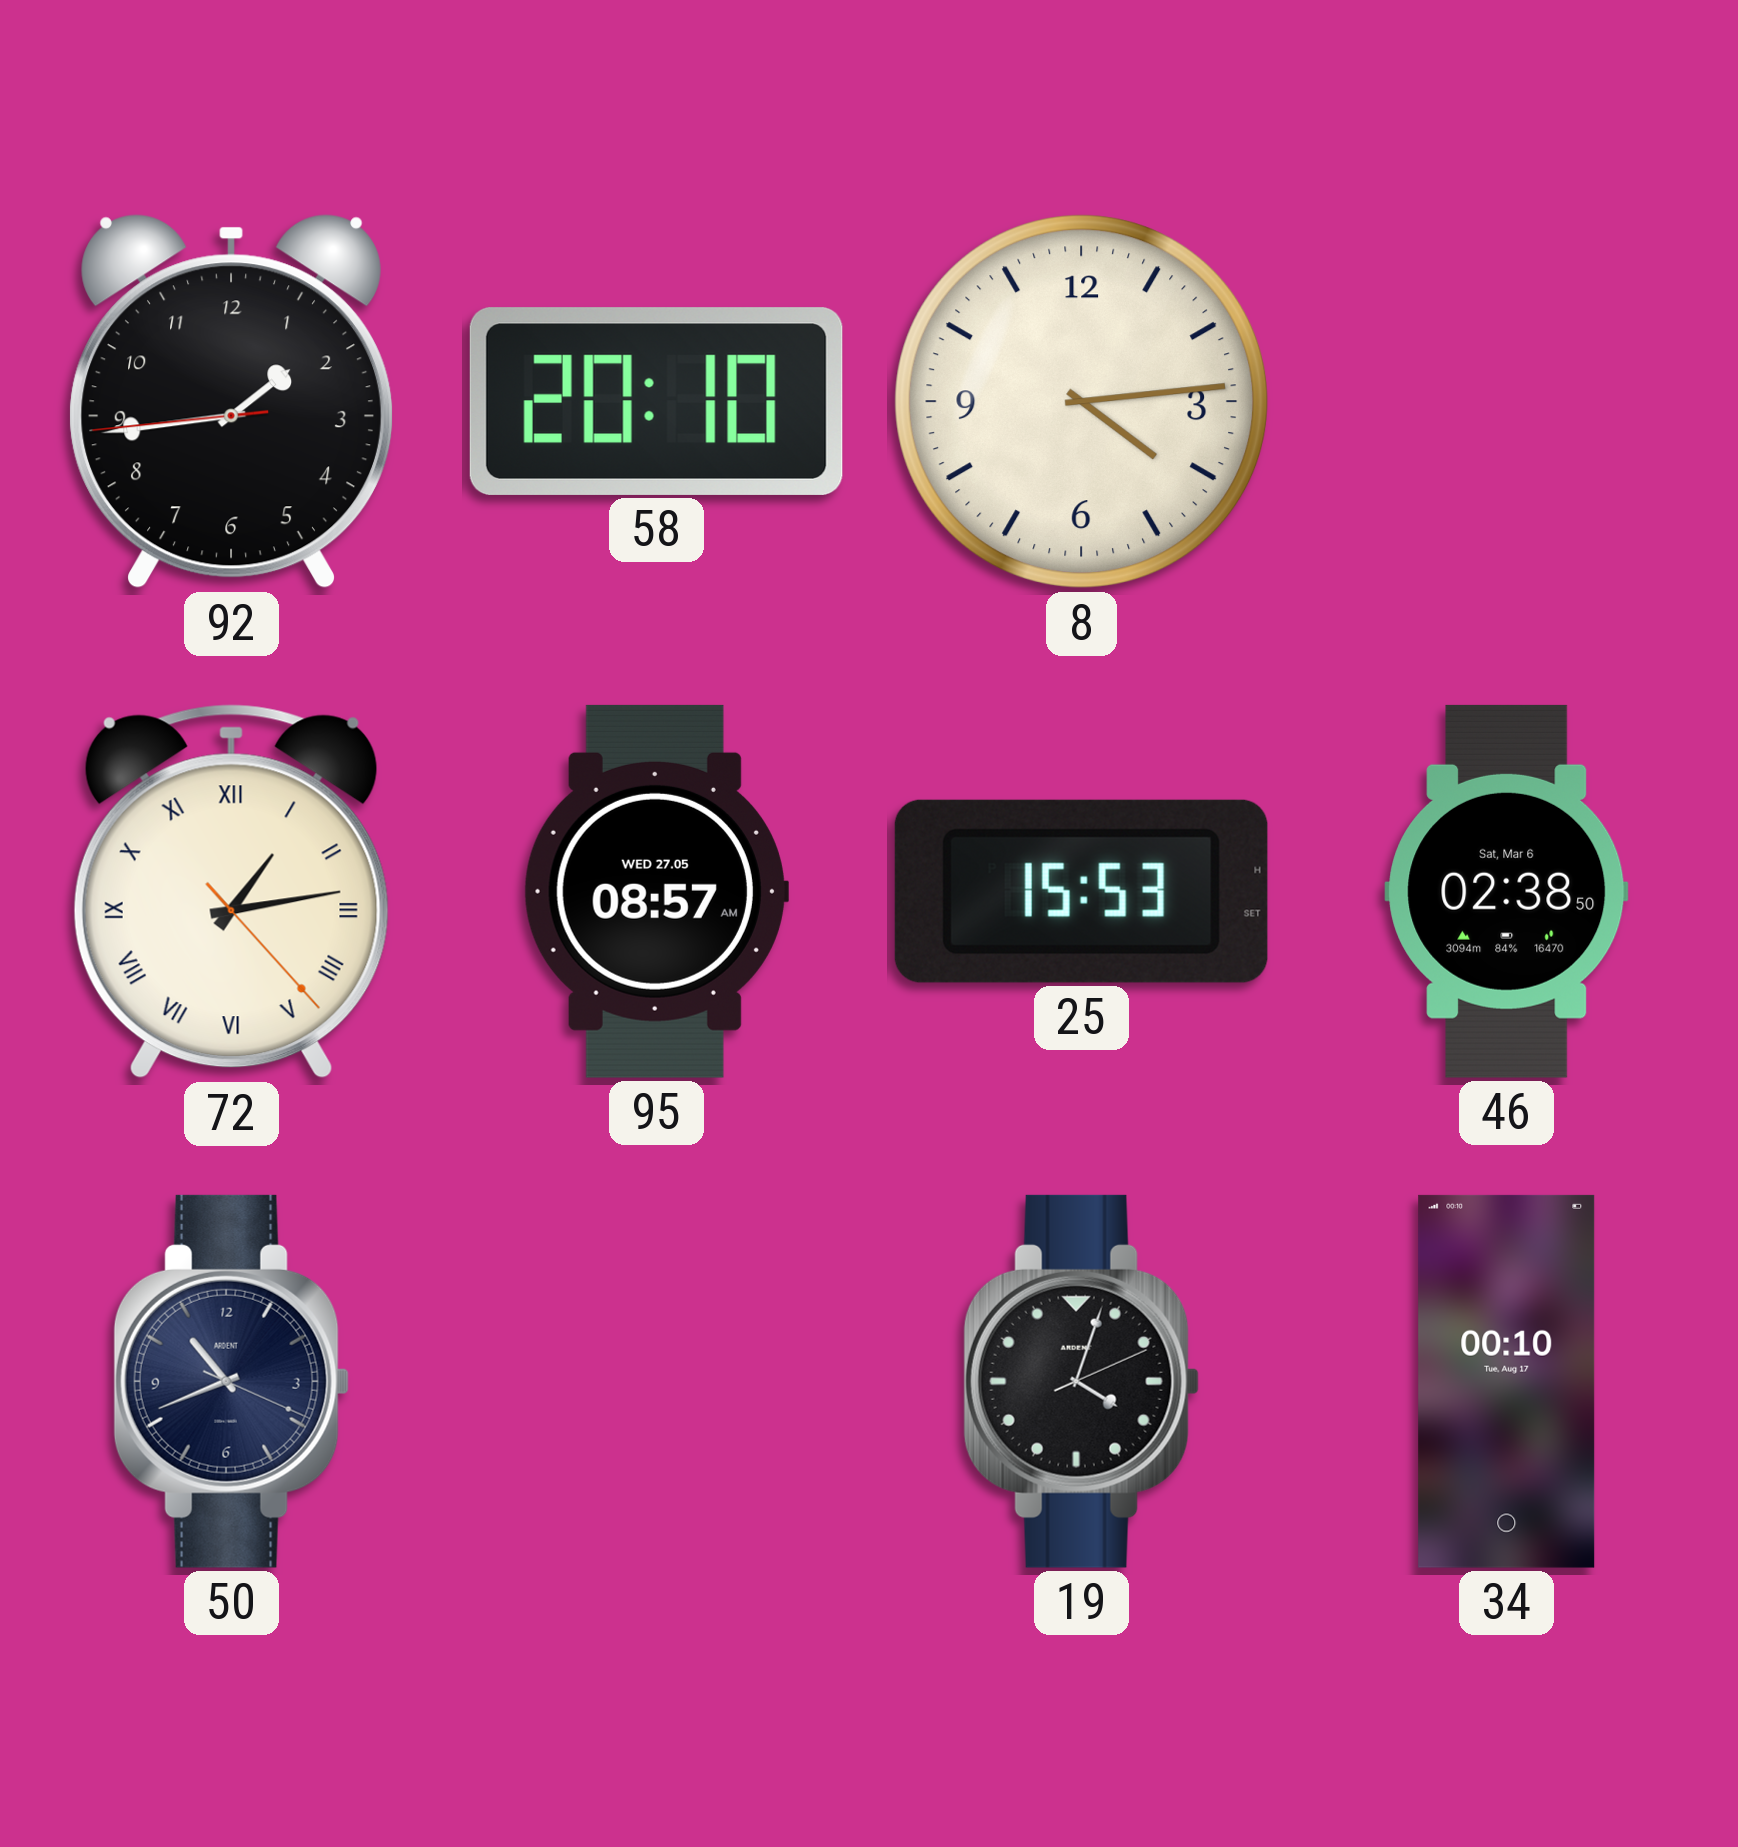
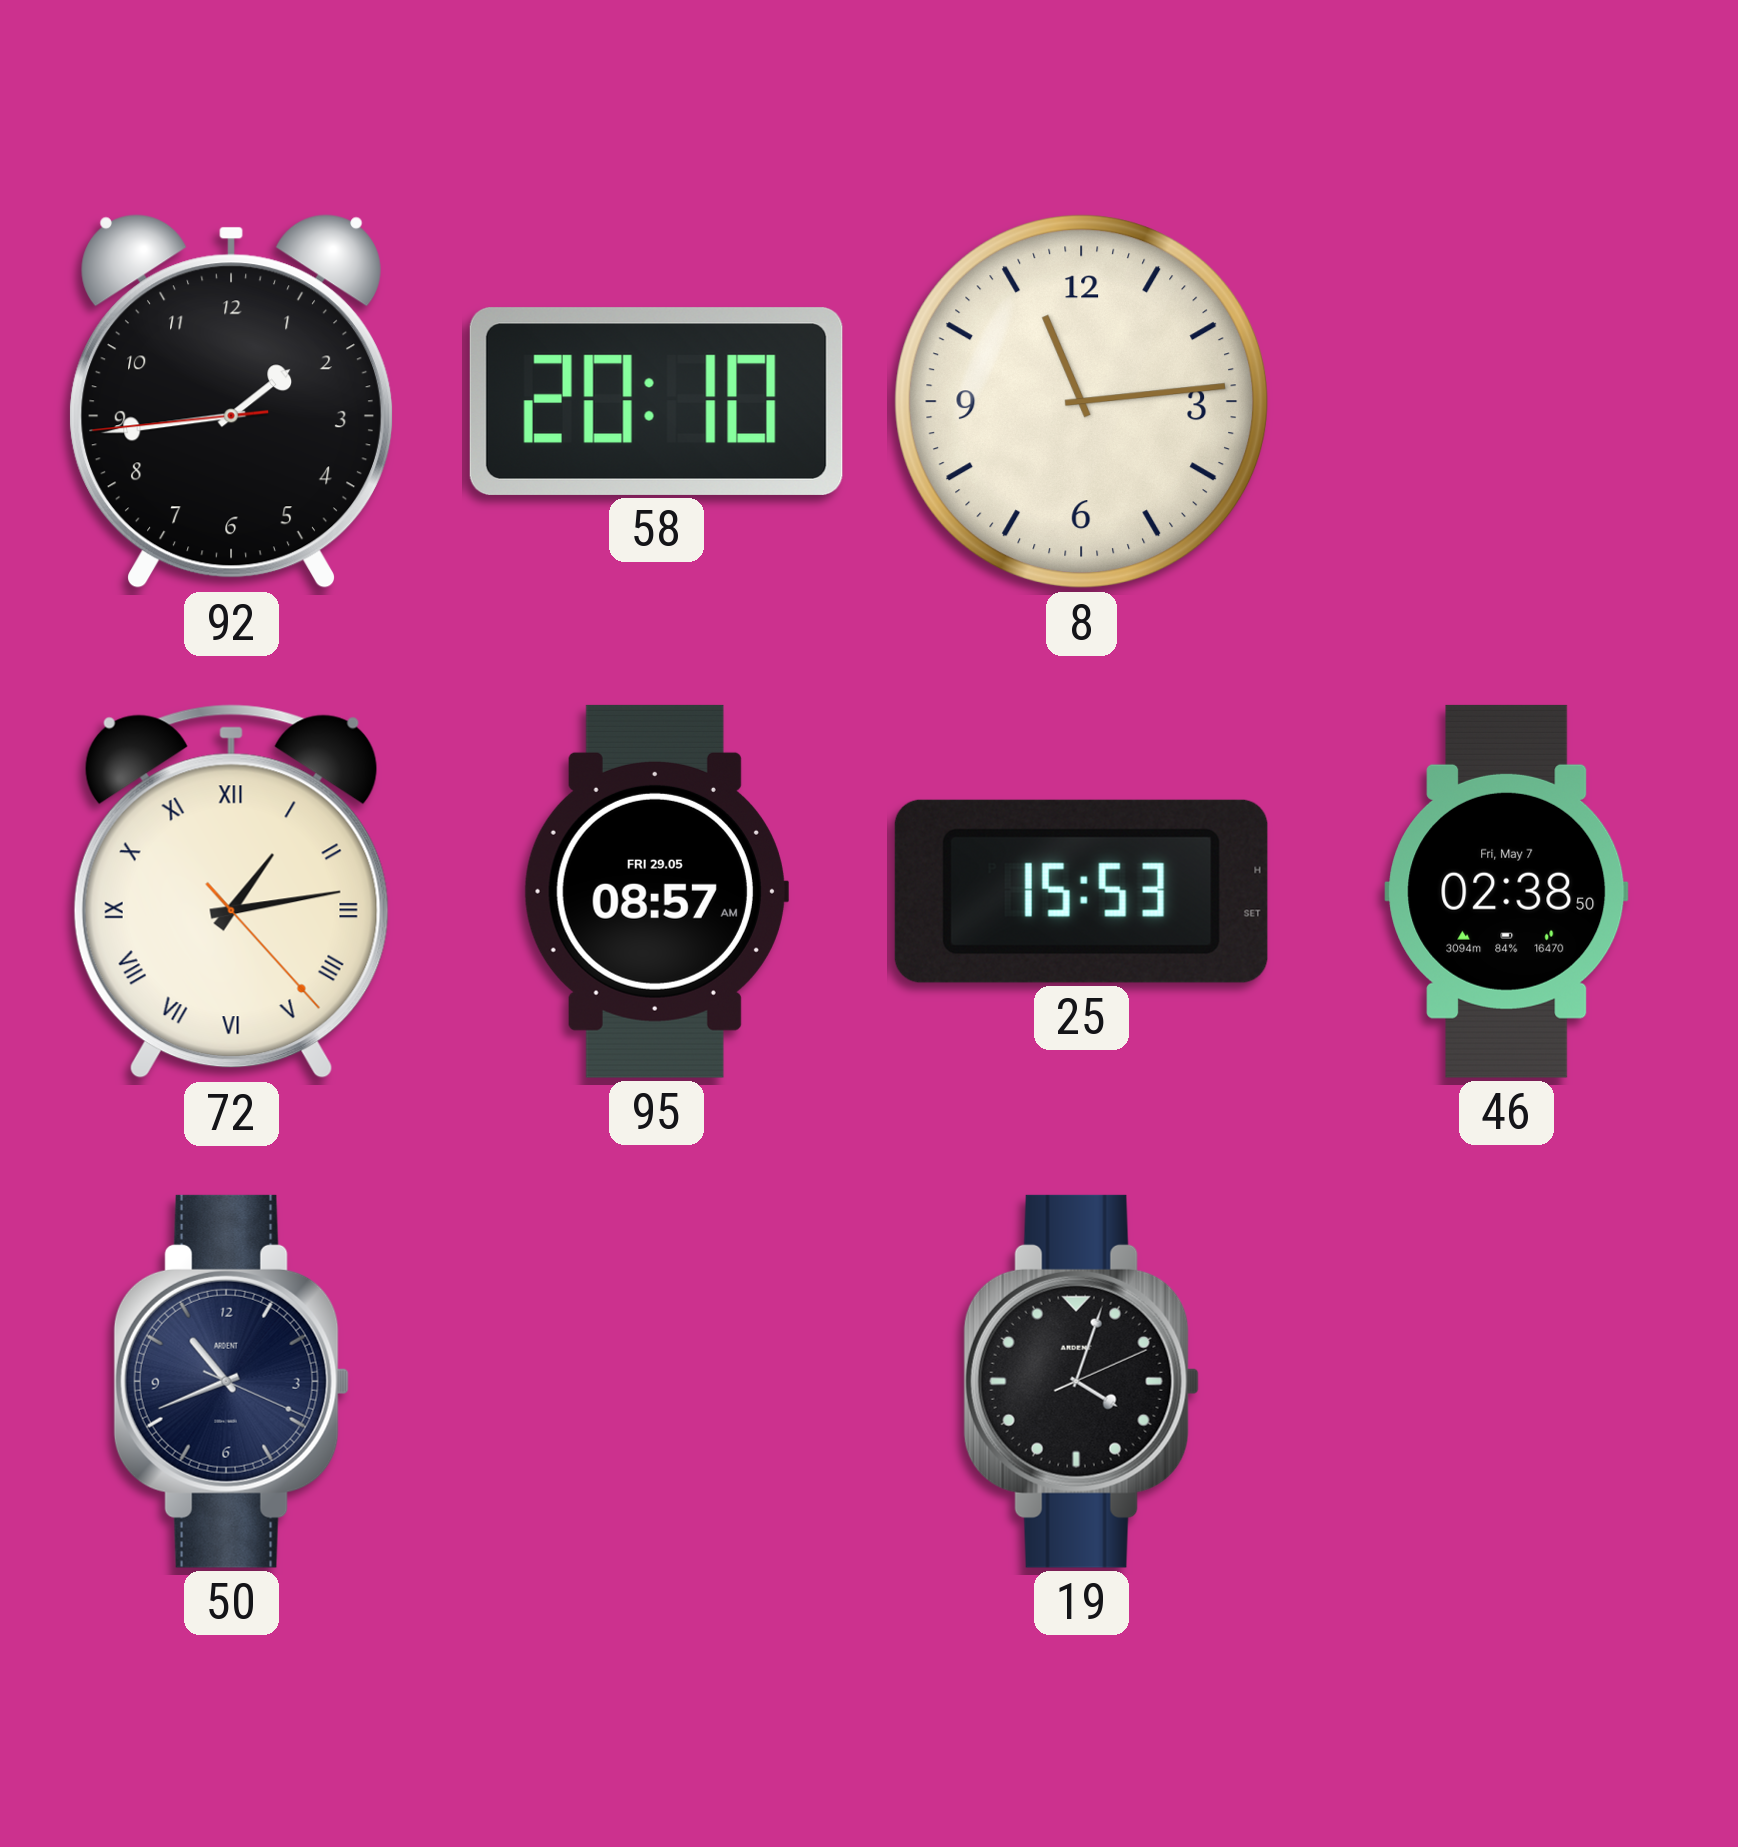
8: 4:14 -> 11:14 (1082, 402)
95 date: WED 27.05 -> FRI 29.05 (656, 891)
46 date: Sat, Mar 6 -> Fri, May 7 (1507, 891)
34: 00:10 -> none (1507, 1381)
